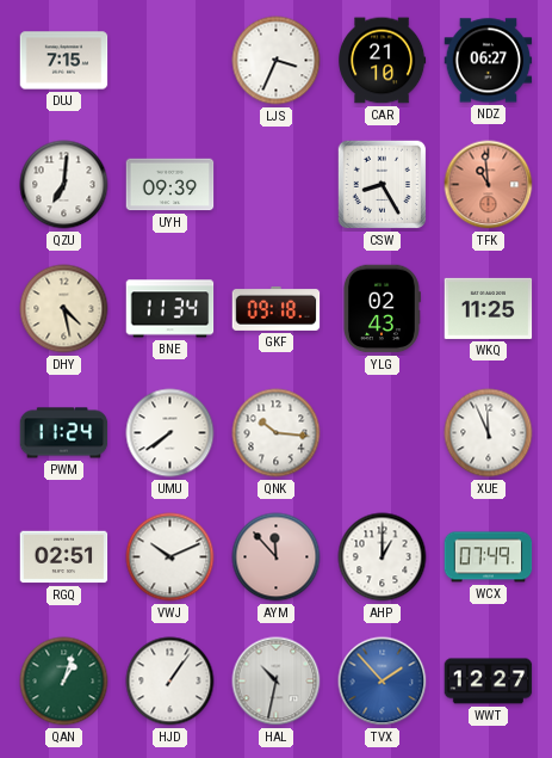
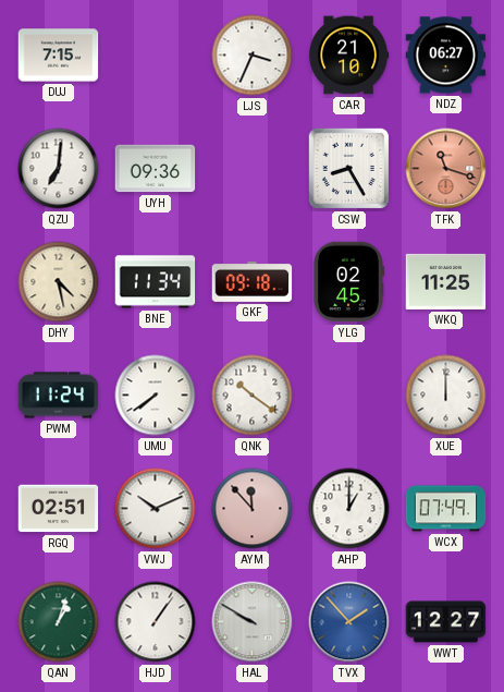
UYH: 09:39 -> 09:36 (156, 169)
TFK: 10:59 -> 11:18 (446, 169)
YLG: 02:43 -> 02:45 (348, 282)
QNK: 10:16 -> 10:21 (253, 396)
XUE: 11:56 -> 12:00 (446, 396)
HAL: 10:32 -> 9:50 (253, 622)
